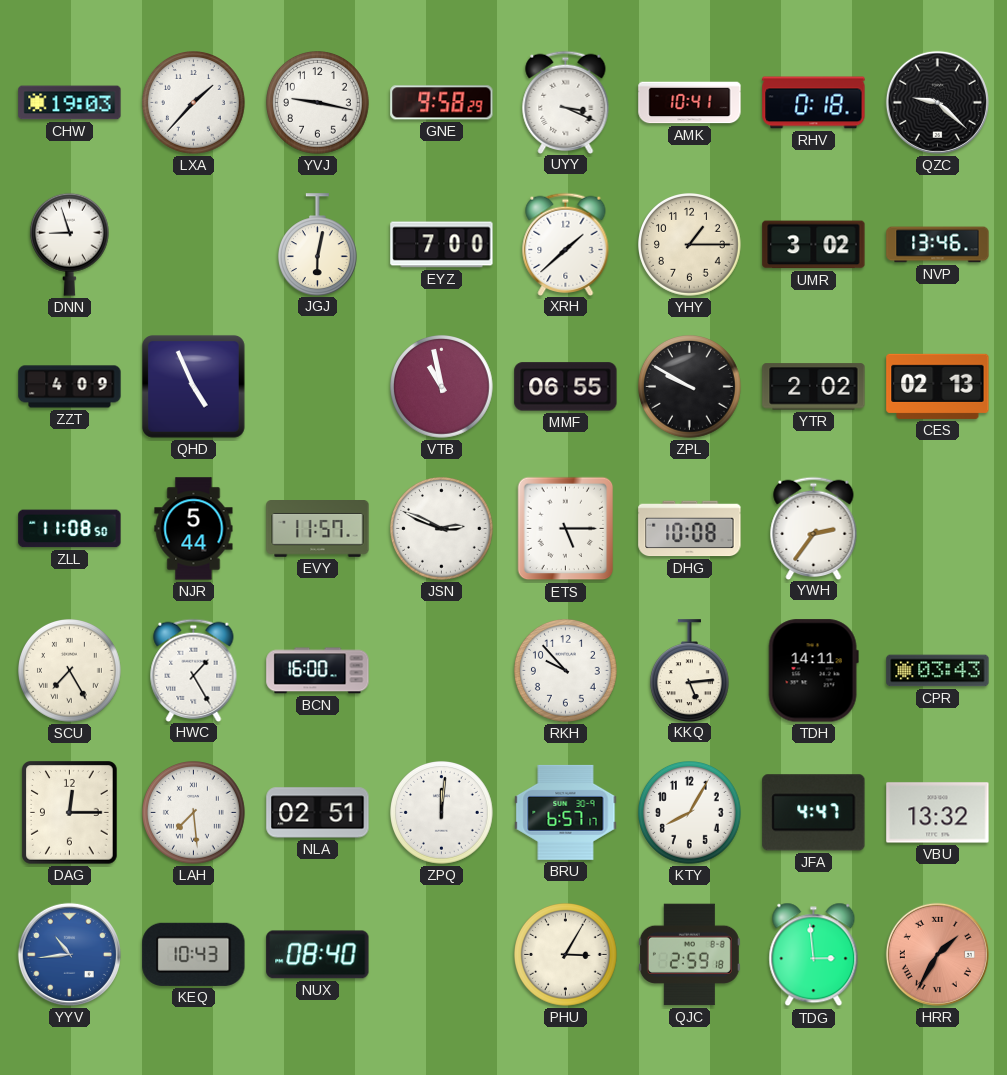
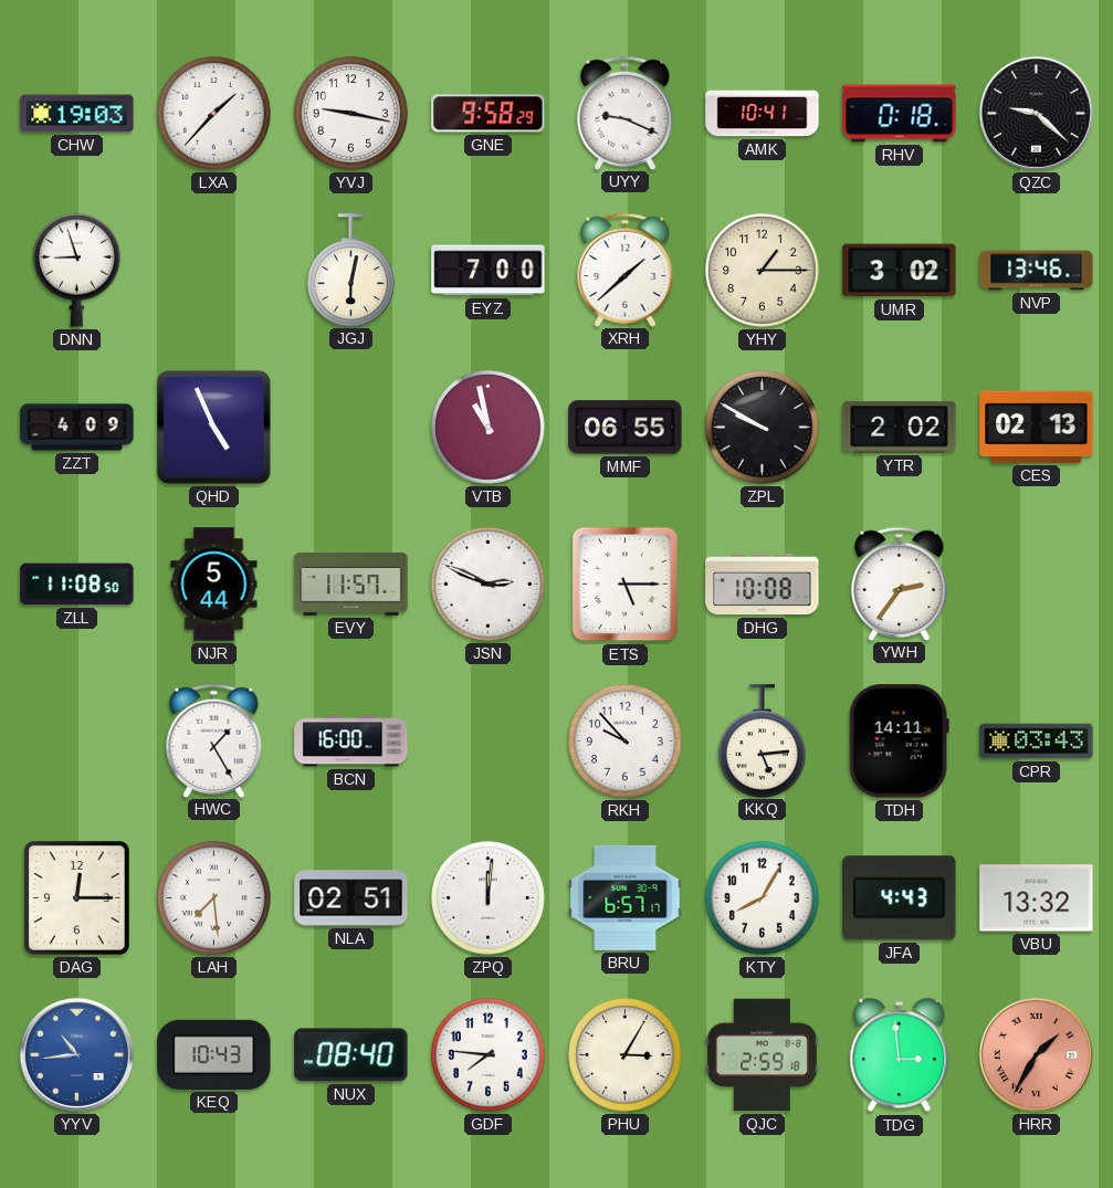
UYY: 3:19 -> 9:19 (626, 113)
SCU: 7:25 -> none (70, 671)
JFA: 4:47 -> 4:43 (900, 898)
GDF: none -> 7:46 (489, 1055)
